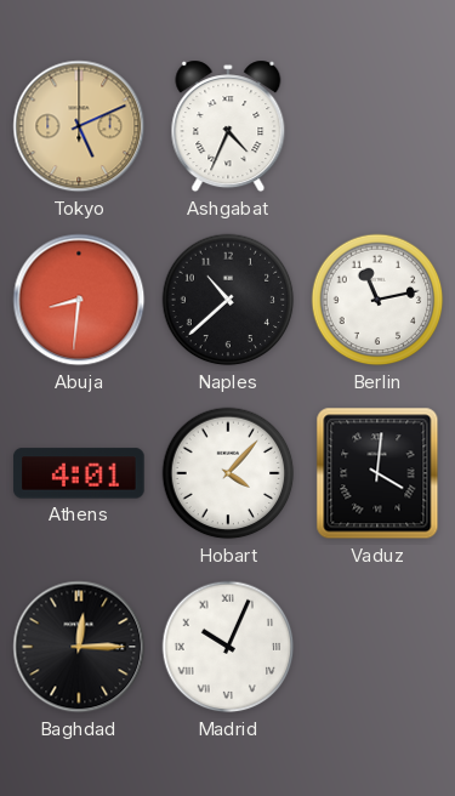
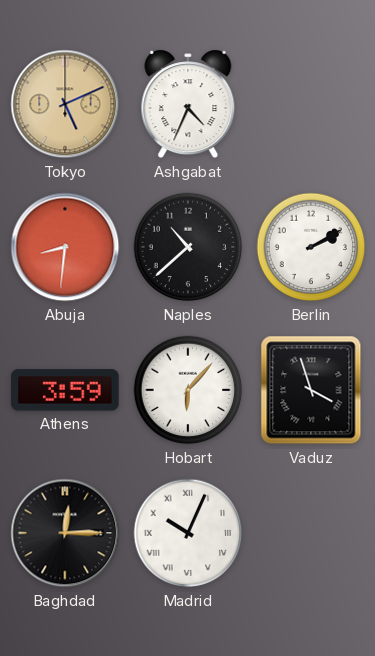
Berlin: 11:13 -> 2:10 (311, 247)
Athens: 4:01 -> 3:59 (65, 390)
Hobart: 4:07 -> 6:07 (188, 390)
Vaduz: 4:01 -> 3:57 (311, 390)
